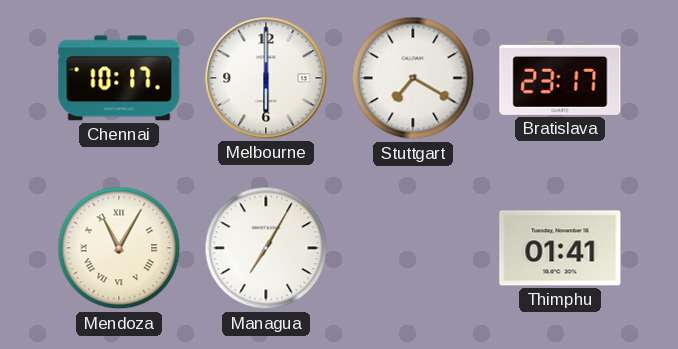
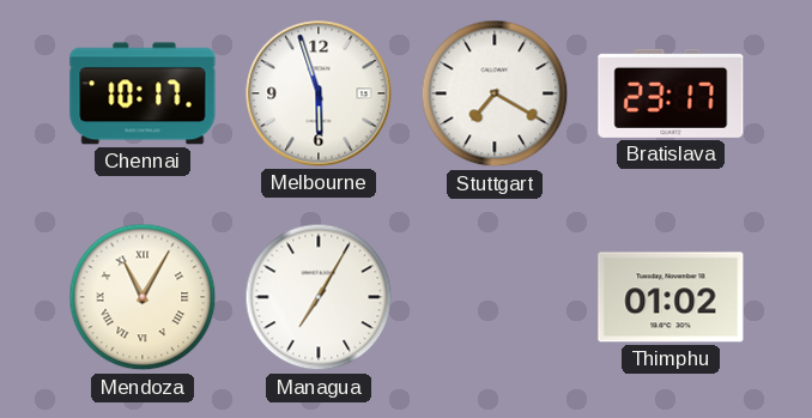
Melbourne: 6:00 -> 5:57 (319, 93)
Thimphu: 01:41 -> 01:02 (671, 297)
